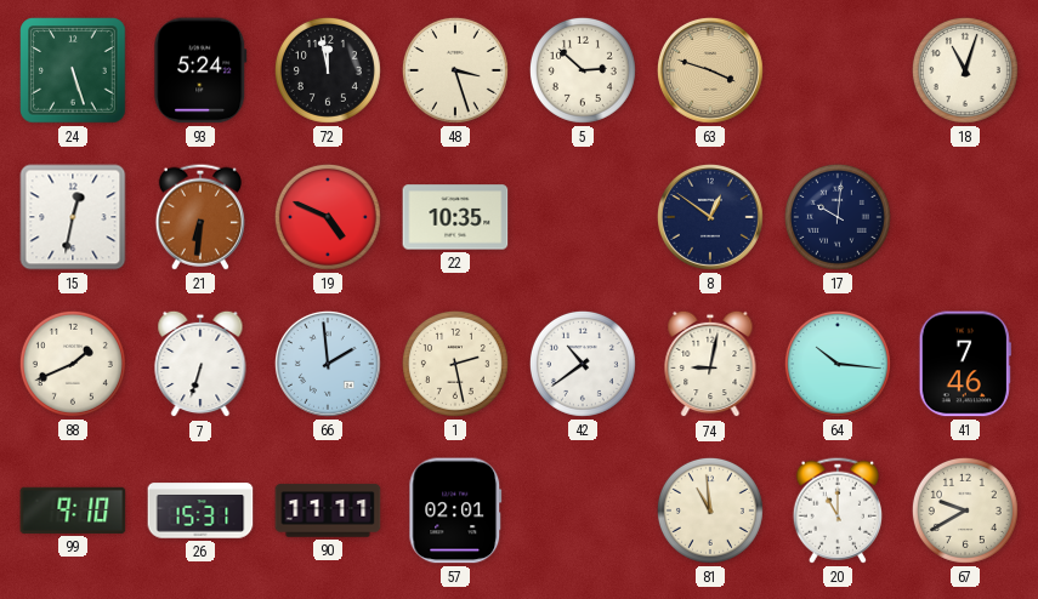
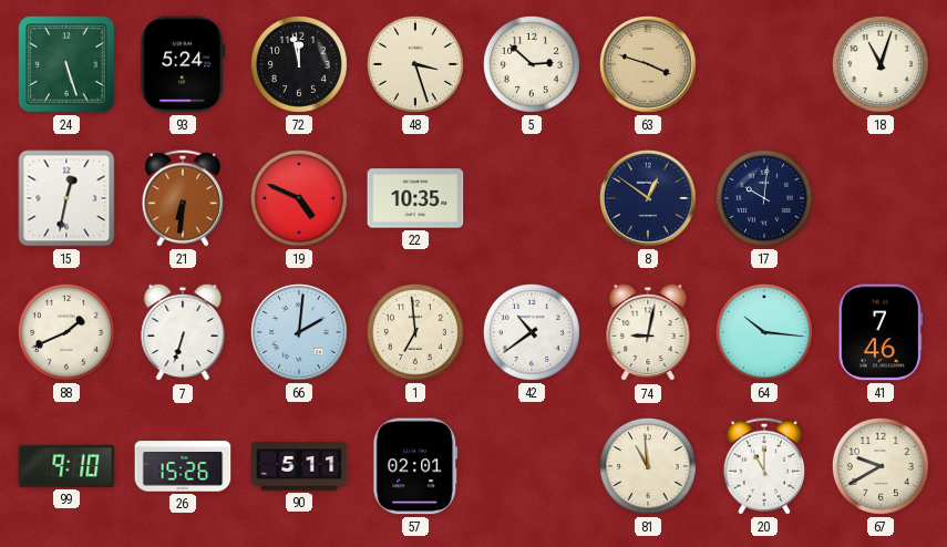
66: 1:59 -> 2:01 (299, 332)
1: 2:28 -> 6:59 (415, 332)
26: 15:31 -> 15:26 (183, 466)
90: 11:11 -> 5:11 (299, 466)
